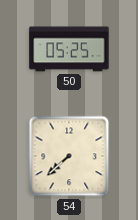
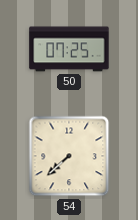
50: 05:25 -> 07:25 (69, 49)
